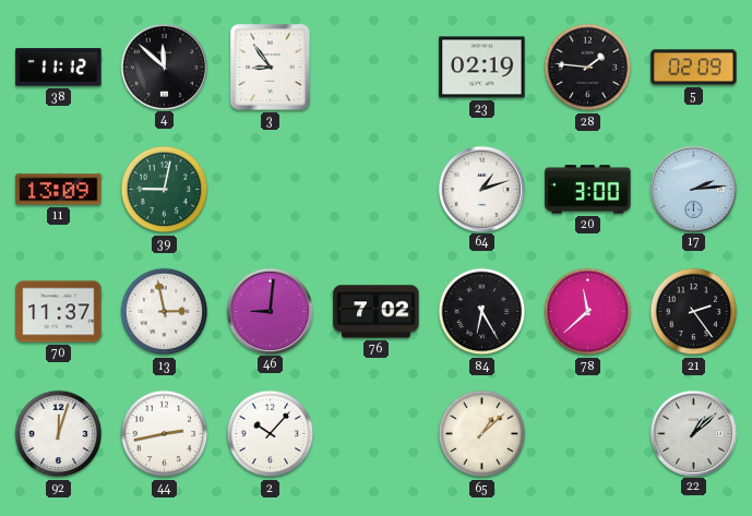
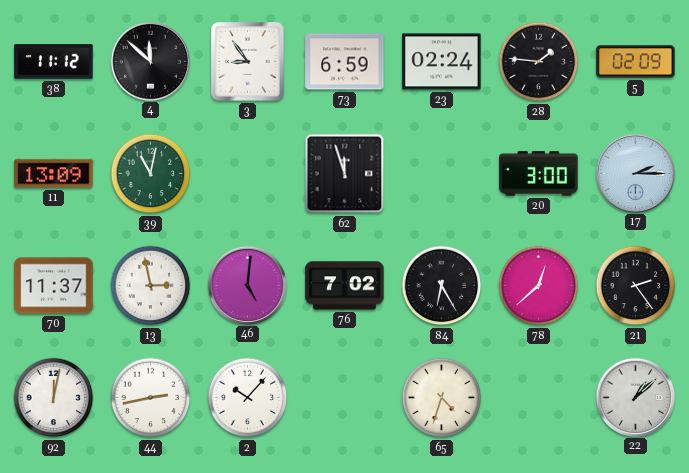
73: none -> 6:59 (345, 62)
23: 02:19 -> 02:24 (442, 62)
39: 9:02 -> 11:02 (151, 174)
62: none -> 11:57 (345, 174)
64: 1:12 -> none (481, 189)
17: 2:14 -> 2:15 (635, 173)
46: 9:01 -> 5:01 (247, 285)
78: 11:38 -> 12:38 (539, 286)
92: 12:03 -> 12:02 (54, 398)
65: 1:08 -> 4:33 (442, 398)
